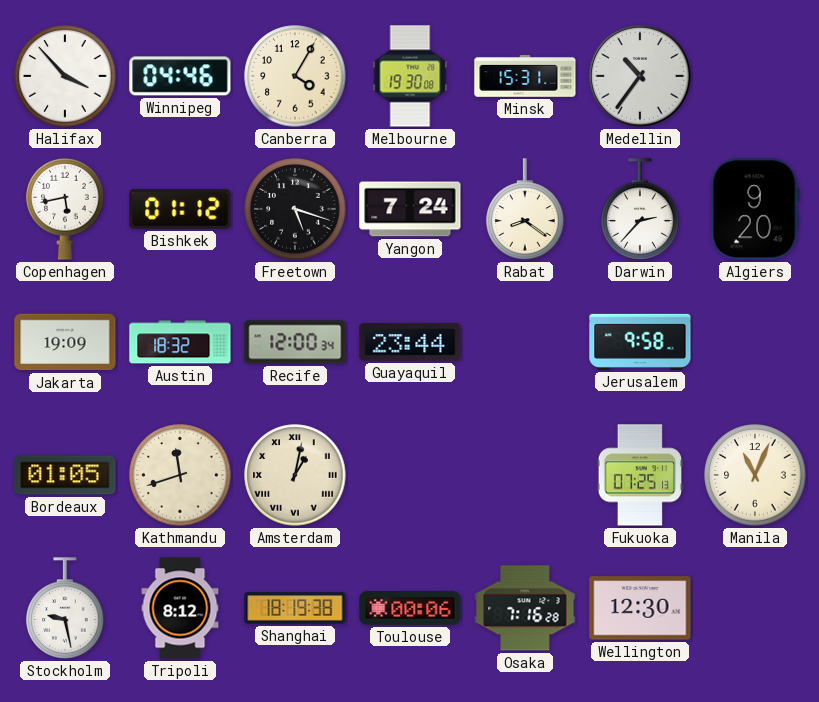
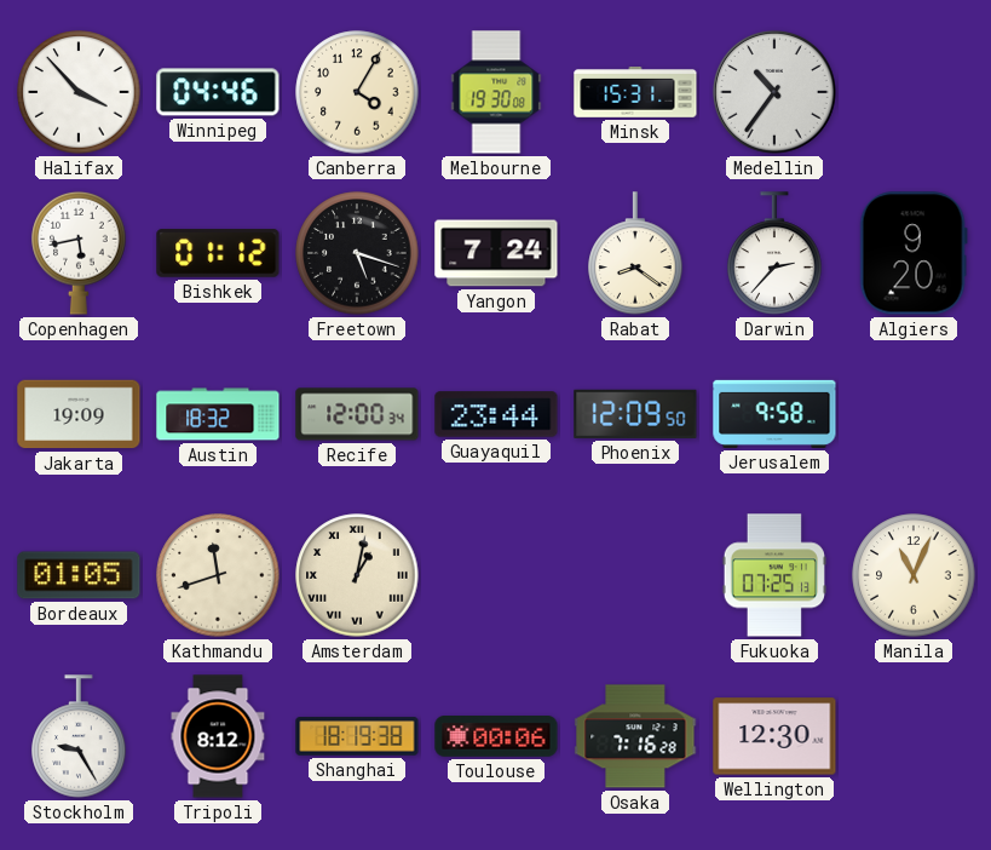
Phoenix: none -> 12:09 (635, 414)
Stockholm: 9:28 -> 9:25 (79, 736)
